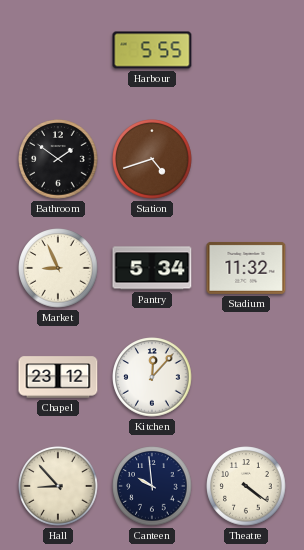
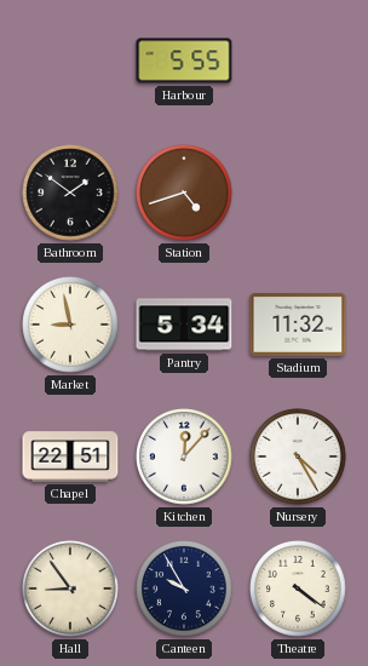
Market: 8:56 -> 8:58 (70, 325)
Chapel: 23:12 -> 22:51 (70, 457)
Nursery: none -> 4:25 (298, 457)
Hall: 8:53 -> 8:54 (70, 589)
Canteen: 9:59 -> 9:55 (184, 589)
